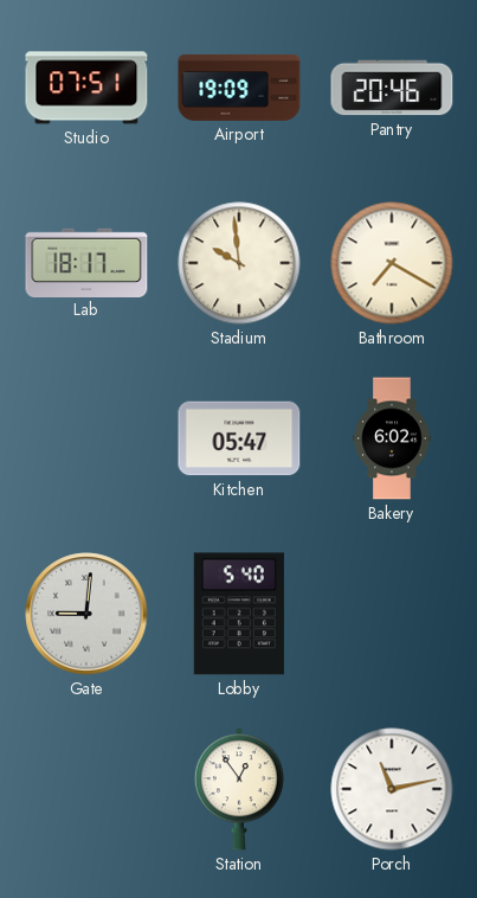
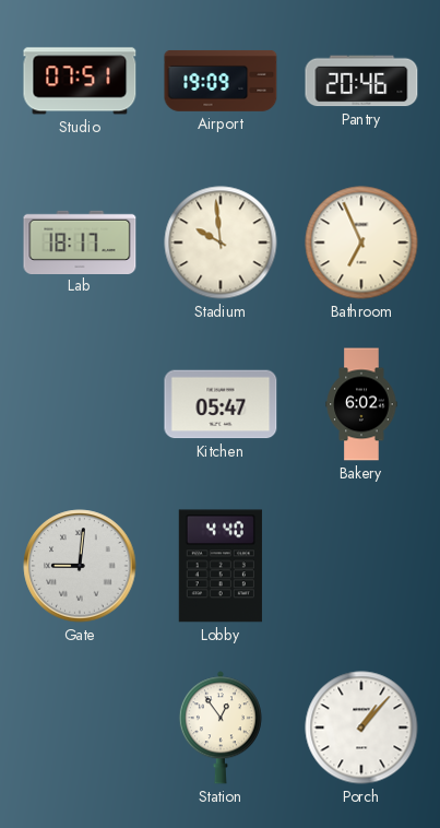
Bathroom: 7:20 -> 6:56 (361, 243)
Lobby: 5:40 -> 4:40 (221, 566)
Porch: 11:13 -> 1:07 (361, 728)
